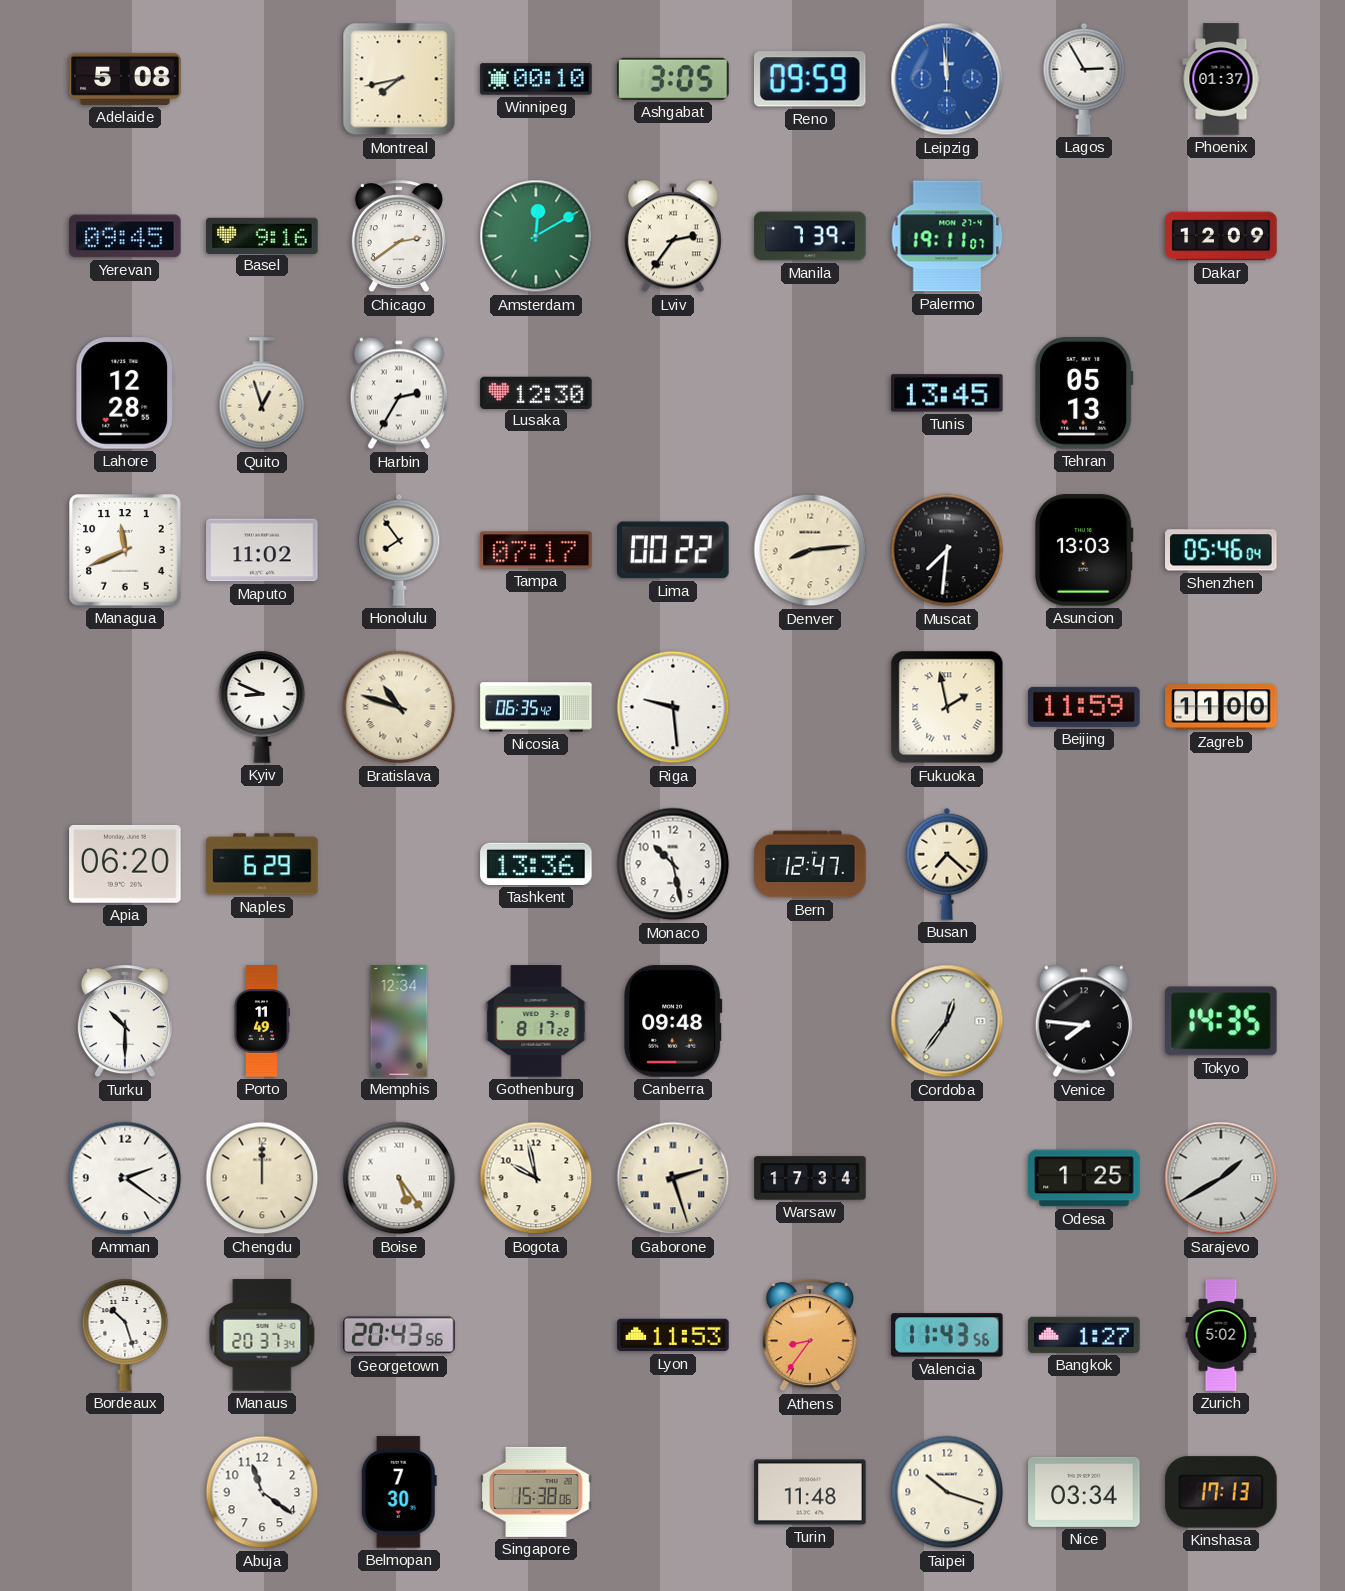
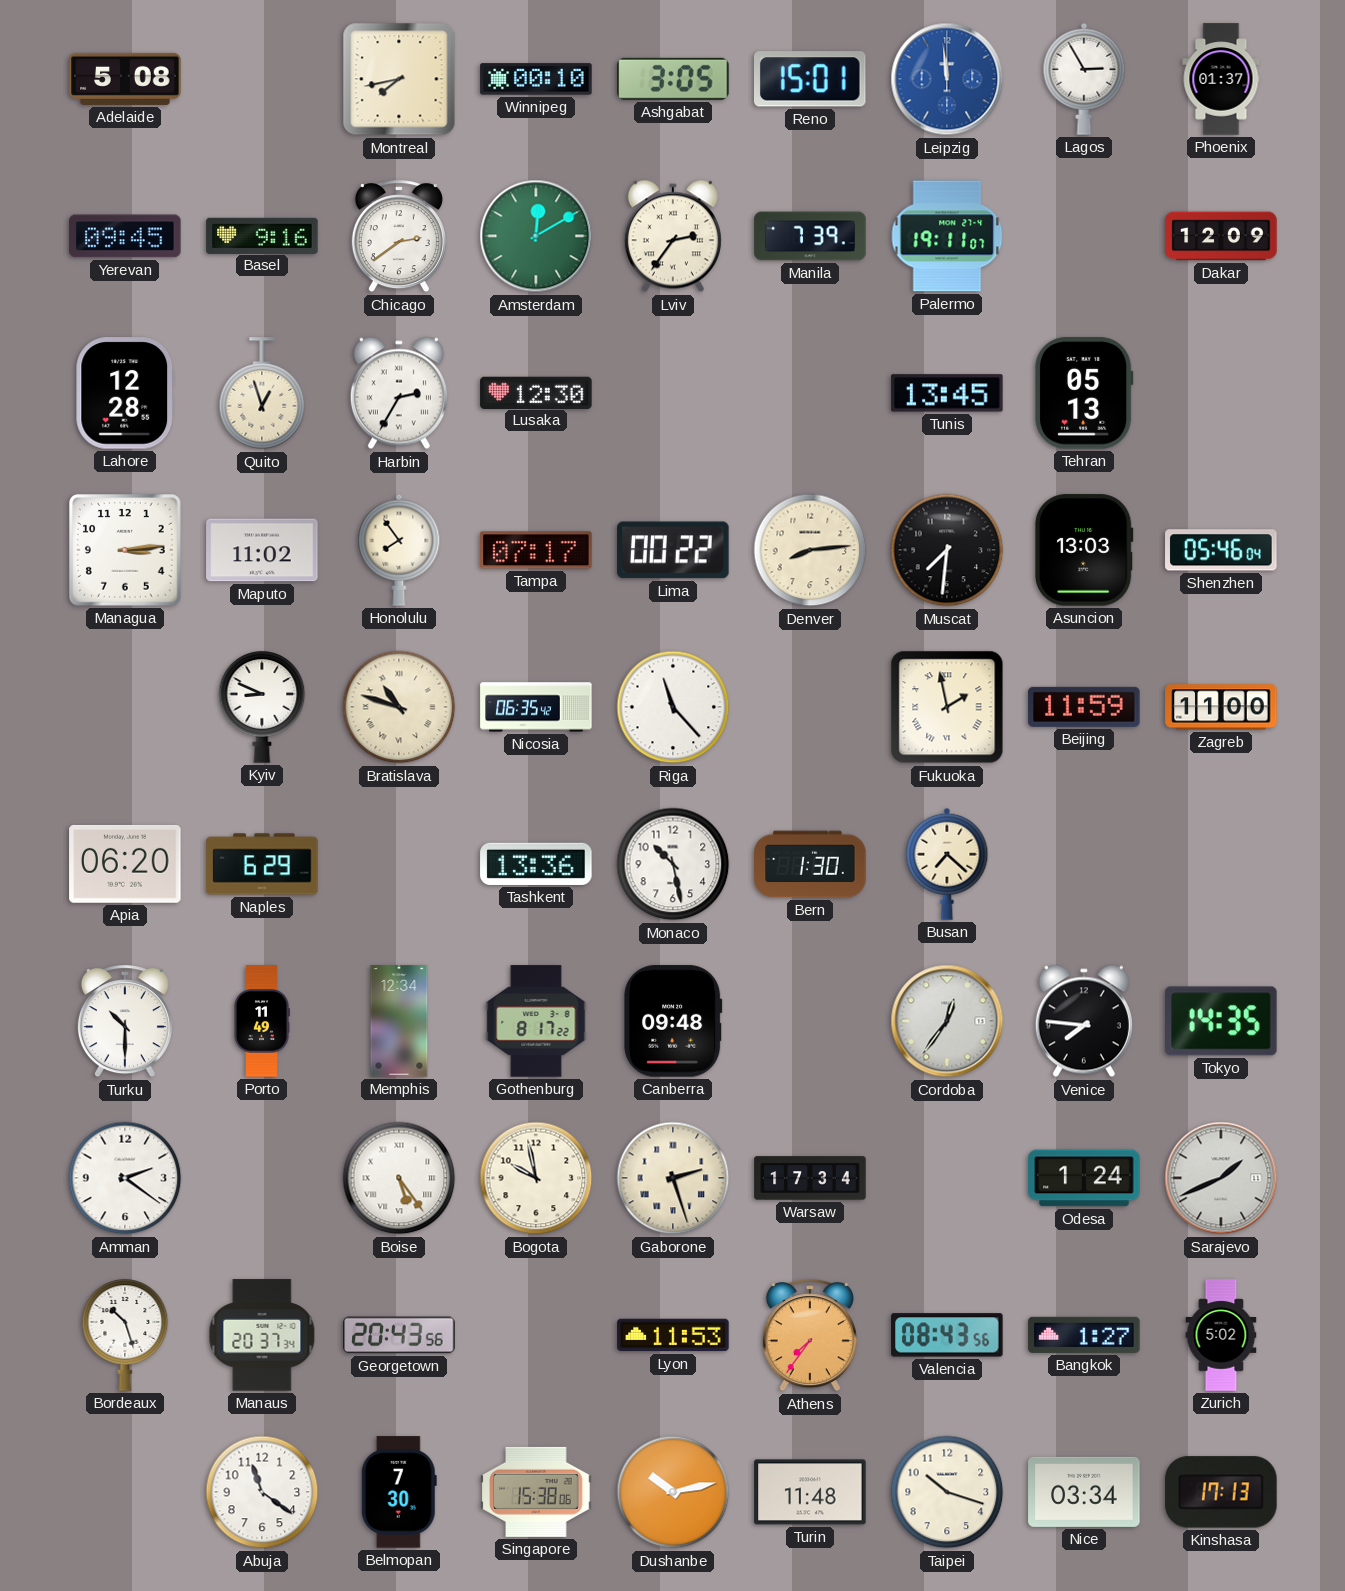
Reno: 09:59 -> 15:01 (811, 79)
Managua: 11:41 -> 3:14 (125, 550)
Riga: 9:29 -> 11:23 (673, 707)
Bern: 12:47 -> 1:30 (810, 864)
Chengdu: 12:00 -> none (262, 1178)
Odesa: 1:25 -> 1:24 (1084, 1178)
Sarajevo: 1:40 -> 1:41 (1221, 1178)
Athens: 8:36 -> 7:36 (810, 1336)
Valencia: 11:43 -> 08:43 (947, 1335)
Dushanbe: none -> 10:13 (673, 1492)
